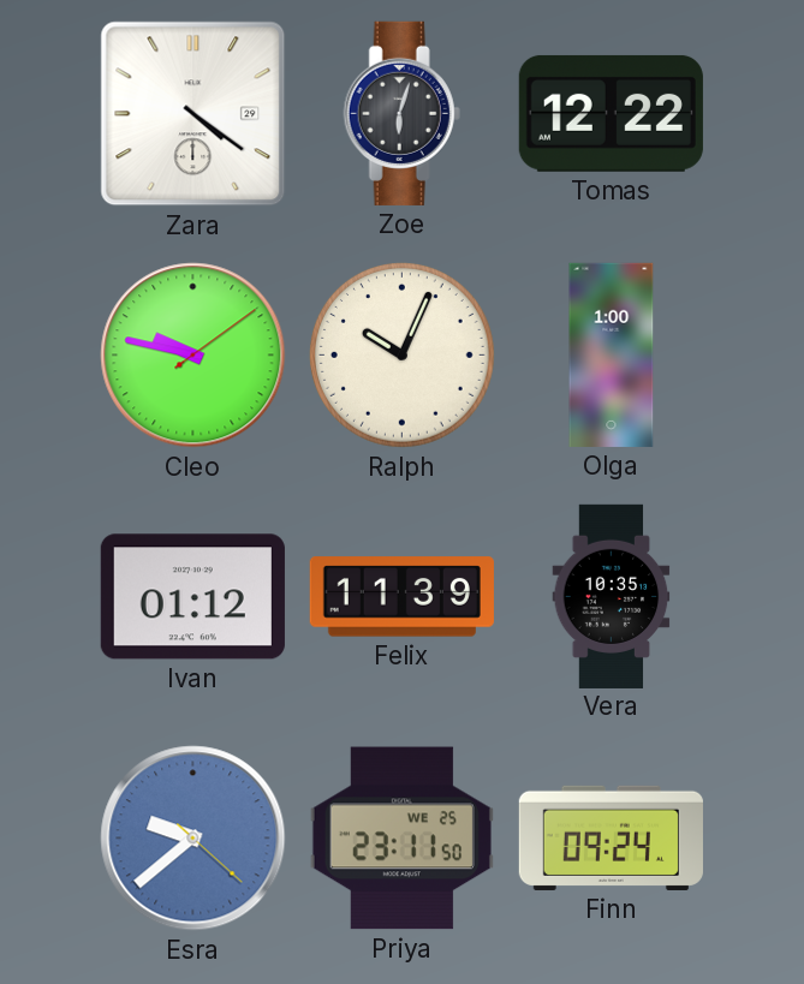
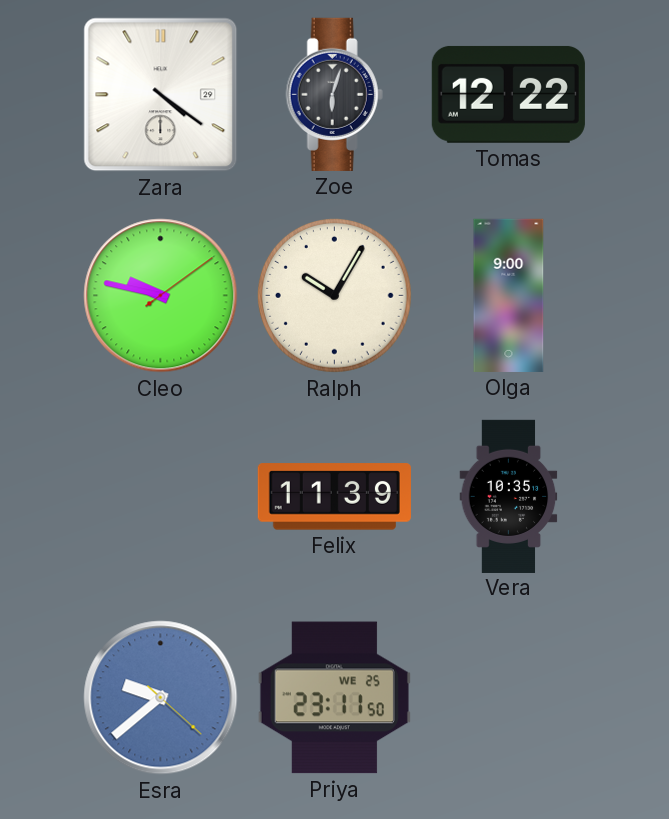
Ralph: 10:04 -> 10:05 (334, 295)
Olga: 1:00 -> 9:00 (509, 295)
Ivan: 01:12 -> none (192, 597)
Finn: 09:24 -> none (611, 837)
